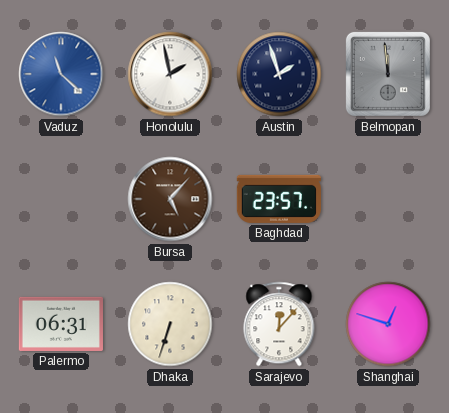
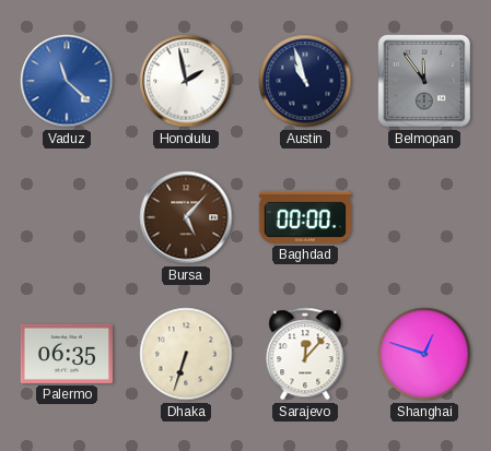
Austin: 1:57 -> 10:57 (305, 81)
Belmopan: 11:59 -> 11:54 (424, 81)
Baghdad: 23:57 -> 00:00 (305, 217)
Palermo: 06:31 -> 06:35 (67, 354)
